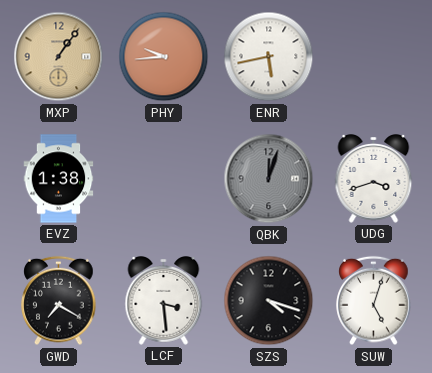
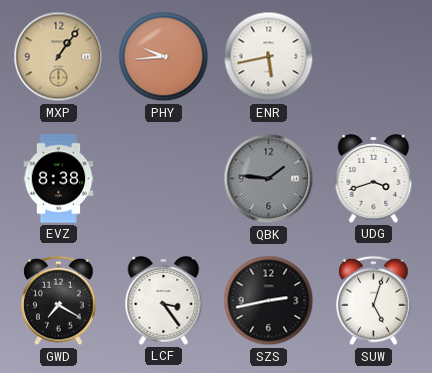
EVZ: 1:38 -> 8:38 (59, 179)
QBK: 12:03 -> 1:46 (269, 179)
LCF: 3:29 -> 3:24 (164, 301)
SZS: 4:18 -> 2:43 (269, 301)
